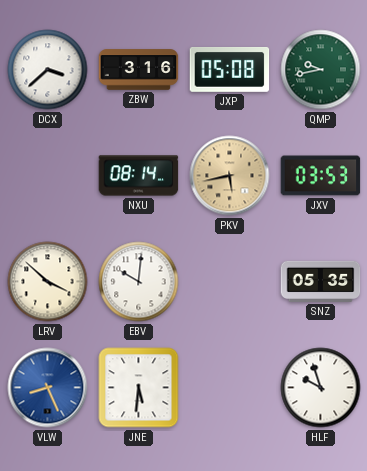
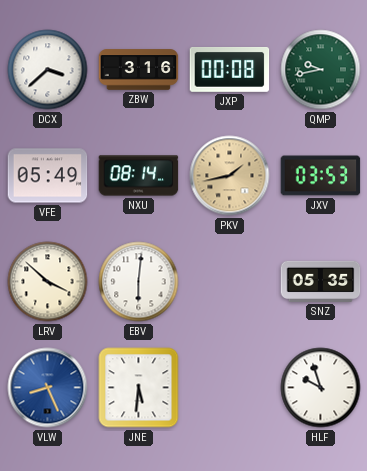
JXP: 05:08 -> 00:08 (230, 70)
VFE: none -> 05:49 (48, 176)
PKV: 5:43 -> 1:43 (230, 176)
EBV: 10:01 -> 6:01 (139, 282)
